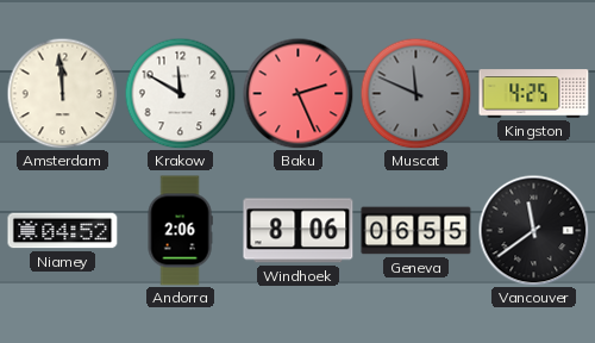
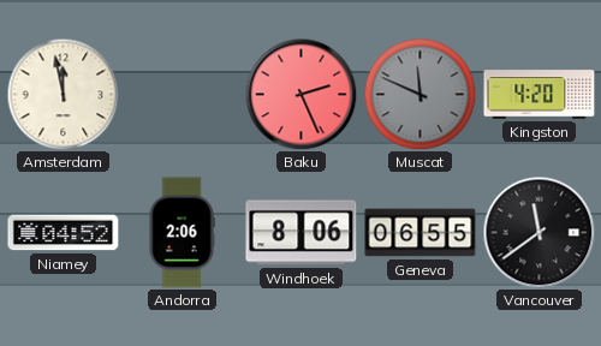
Amsterdam: 11:59 -> 11:58 (63, 94)
Krakow: 11:50 -> none (180, 93)
Kingston: 4:25 -> 4:20 (540, 95)
